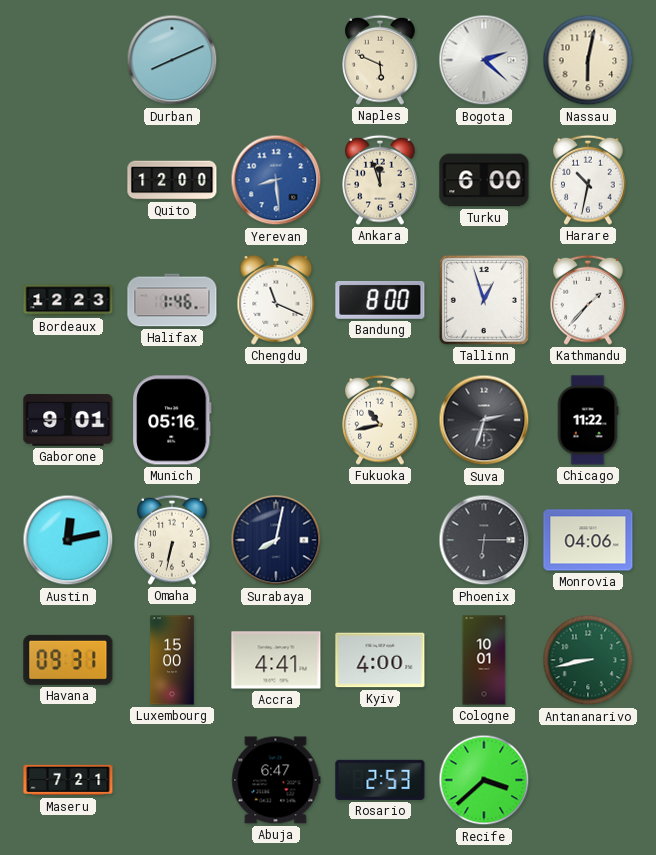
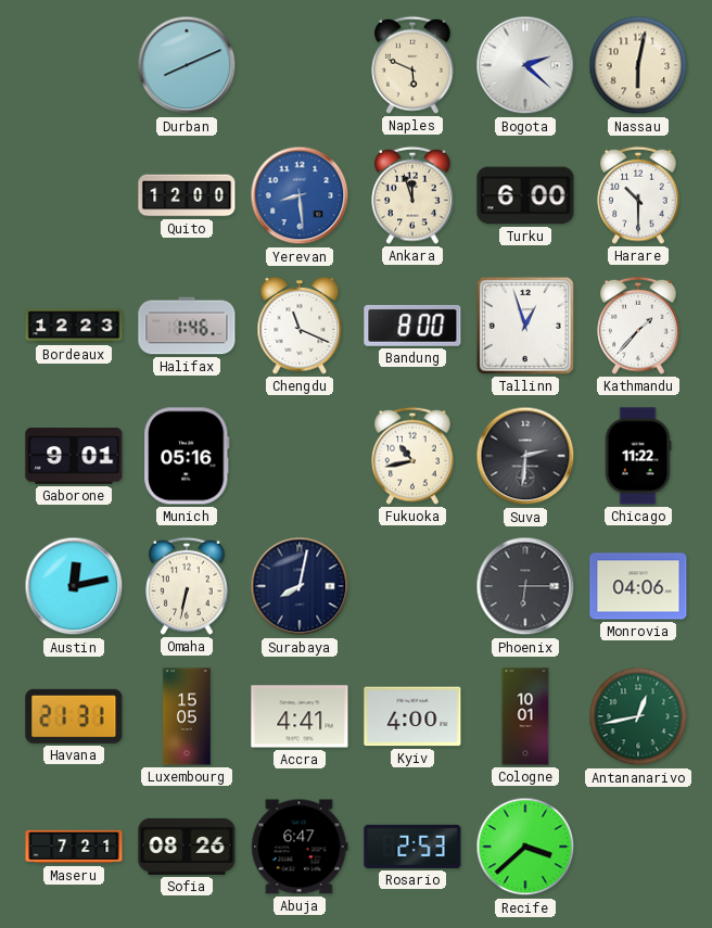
Harare: 10:32 -> 10:30 (638, 195)
Suva: 2:33 -> 2:31 (525, 456)
Havana: 09:31 -> 21:31 (74, 716)
Luxembourg: 15:00 -> 15:05 (187, 716)
Antananarivo: 8:43 -> 12:43 (638, 716)
Sofia: none -> 08:26 (187, 847)
